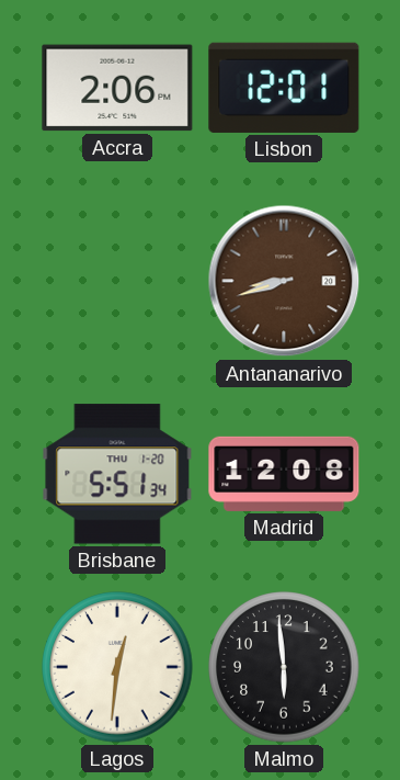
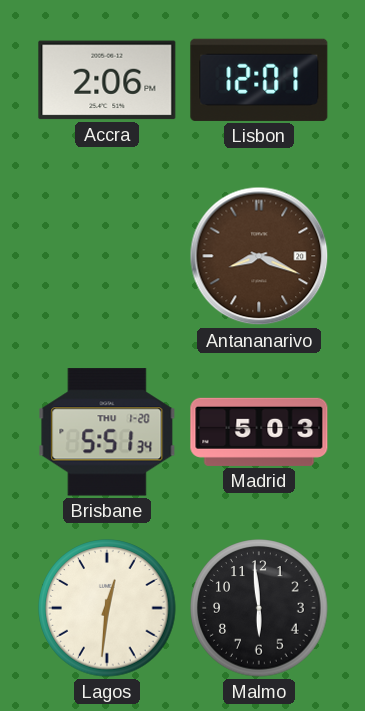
Antananarivo: 8:42 -> 8:19 (259, 256)
Madrid: 12:08 -> 5:03 (259, 432)
